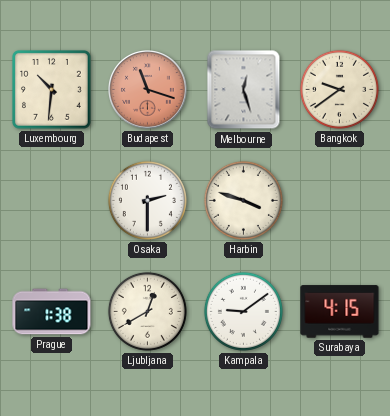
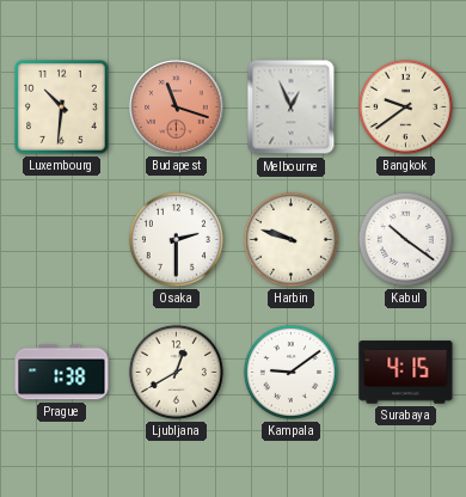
Melbourne: 12:27 -> 12:56 (292, 108)
Harbin: 3:48 -> 9:48 (290, 239)
Kabul: none -> 10:21 (405, 239)
